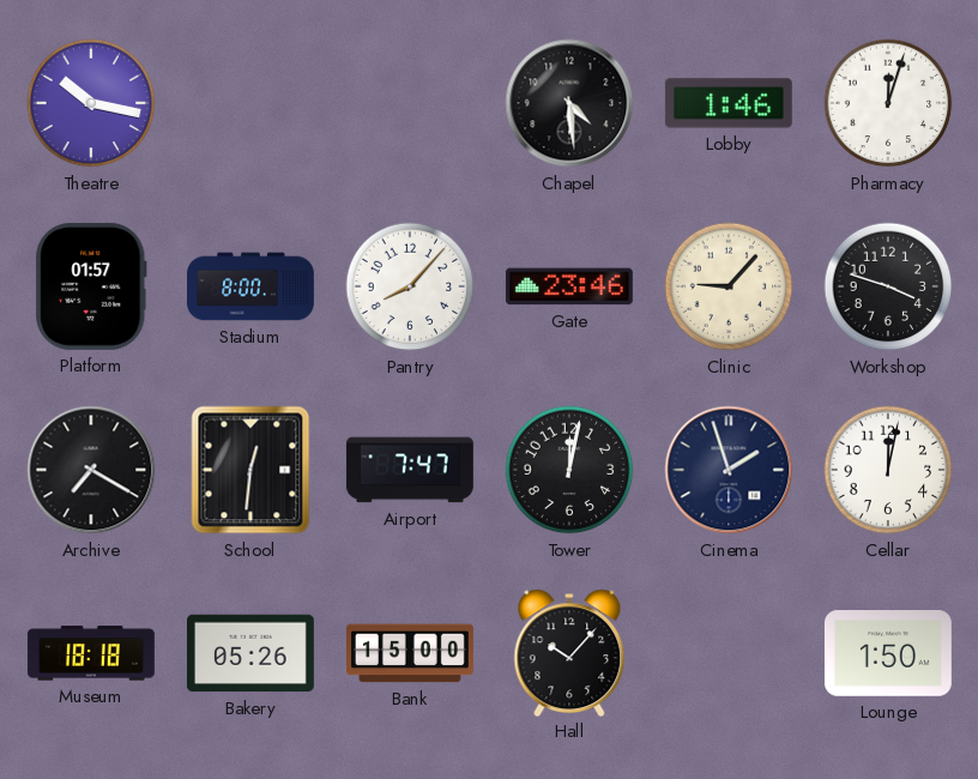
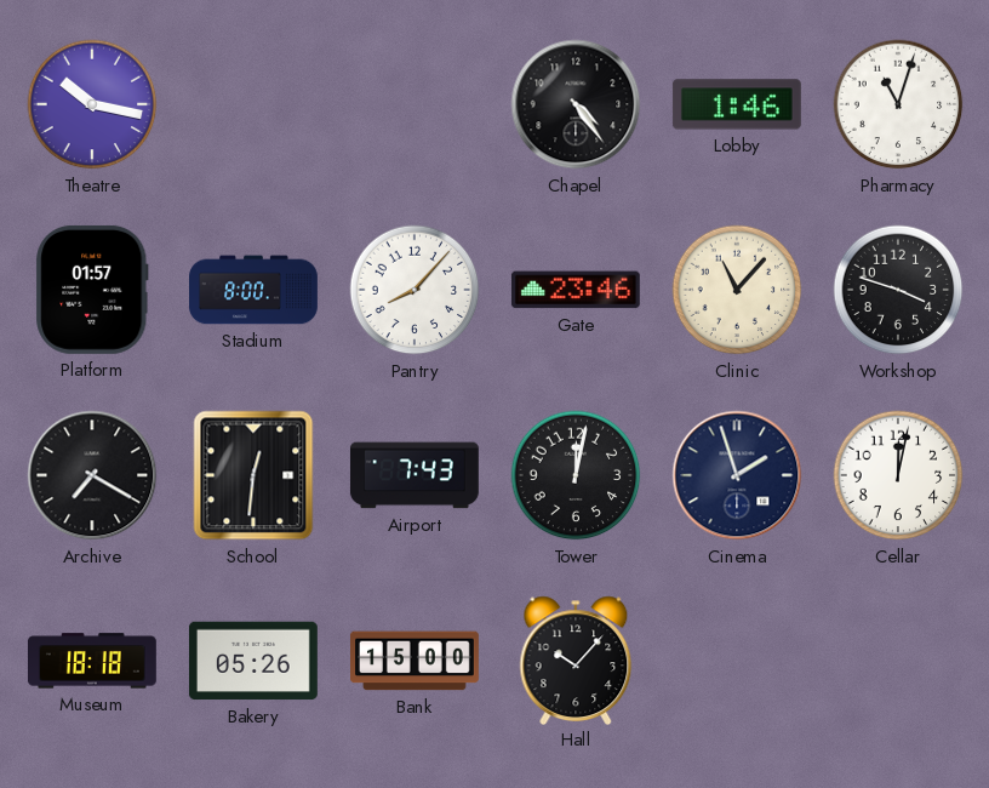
Chapel: 4:29 -> 4:24 (576, 104)
Pharmacy: 12:03 -> 11:03 (898, 104)
Clinic: 9:07 -> 11:07 (737, 290)
Airport: 7:47 -> 7:43 (415, 475)
Lounge: 1:50 -> none (888, 653)
